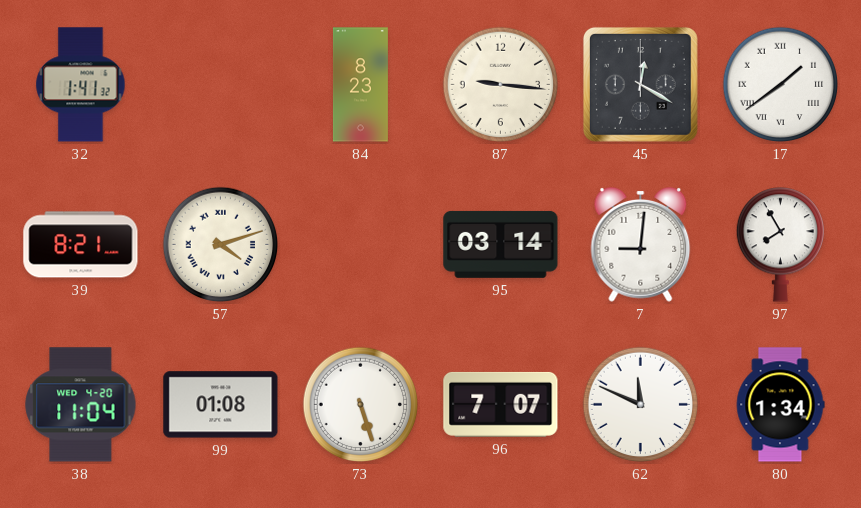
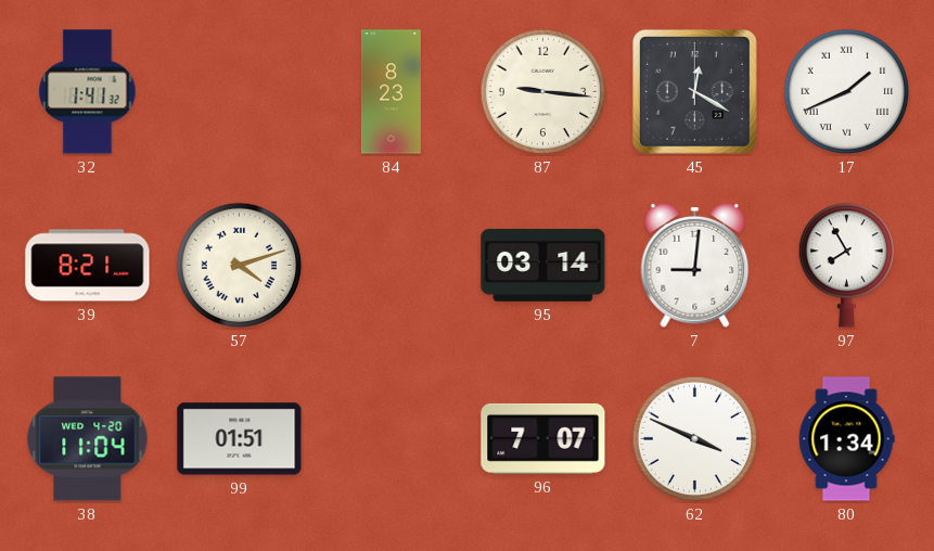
17: 1:39 -> 1:41 (847, 92)
99: 01:08 -> 01:51 (240, 439)
73: 5:27 -> none (361, 405)
62: 11:49 -> 3:49 (695, 439)
